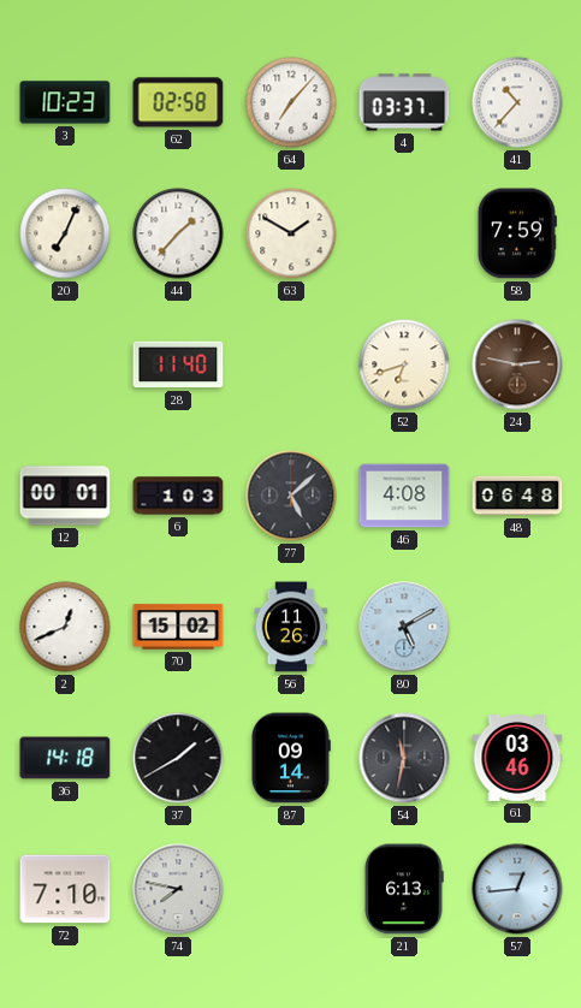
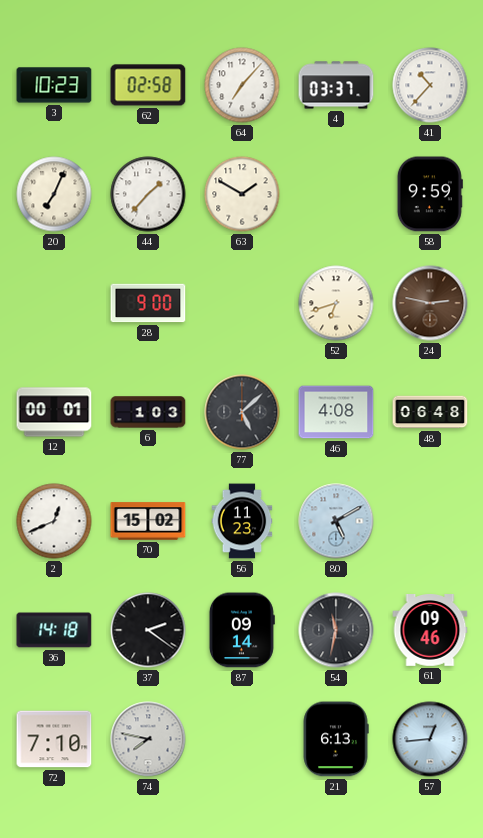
58: 7:59 -> 9:59 (430, 194)
28: 11:40 -> 9:00 (148, 303)
56: 11:26 -> 11:23 (242, 521)
37: 1:40 -> 2:21 (148, 630)
61: 03:46 -> 09:46 (430, 631)
